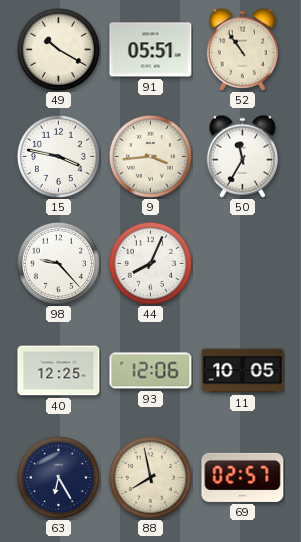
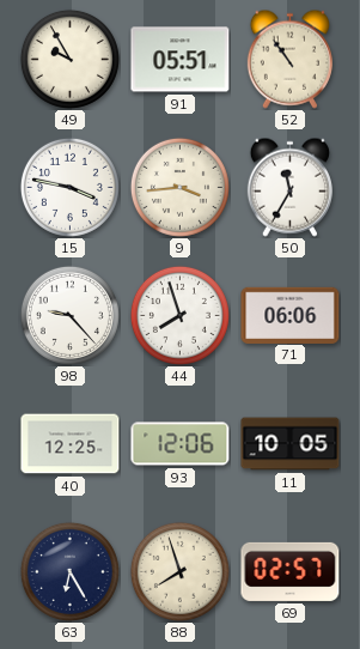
49: 10:20 -> 9:55 (69, 59)
44: 8:04 -> 7:57 (179, 315)
71: none -> 06:06 (291, 315)
88: 7:58 -> 7:57 (179, 571)
